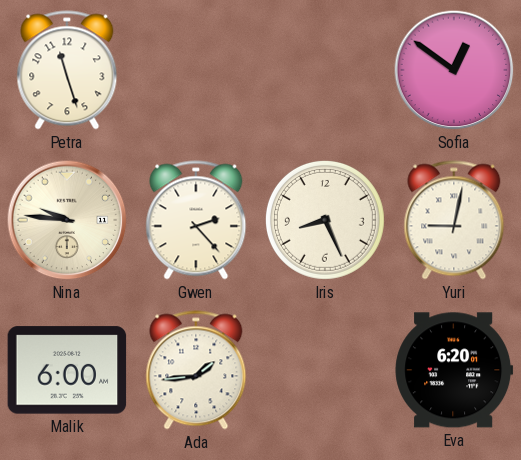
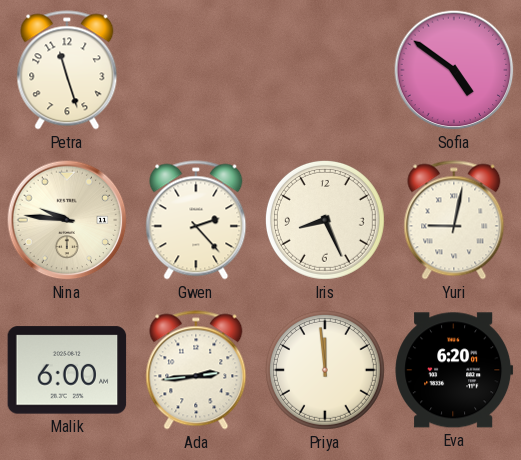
Sofia: 12:51 -> 4:51 (454, 70)
Ada: 1:44 -> 2:44 (196, 370)
Priya: none -> 11:59 (325, 370)
